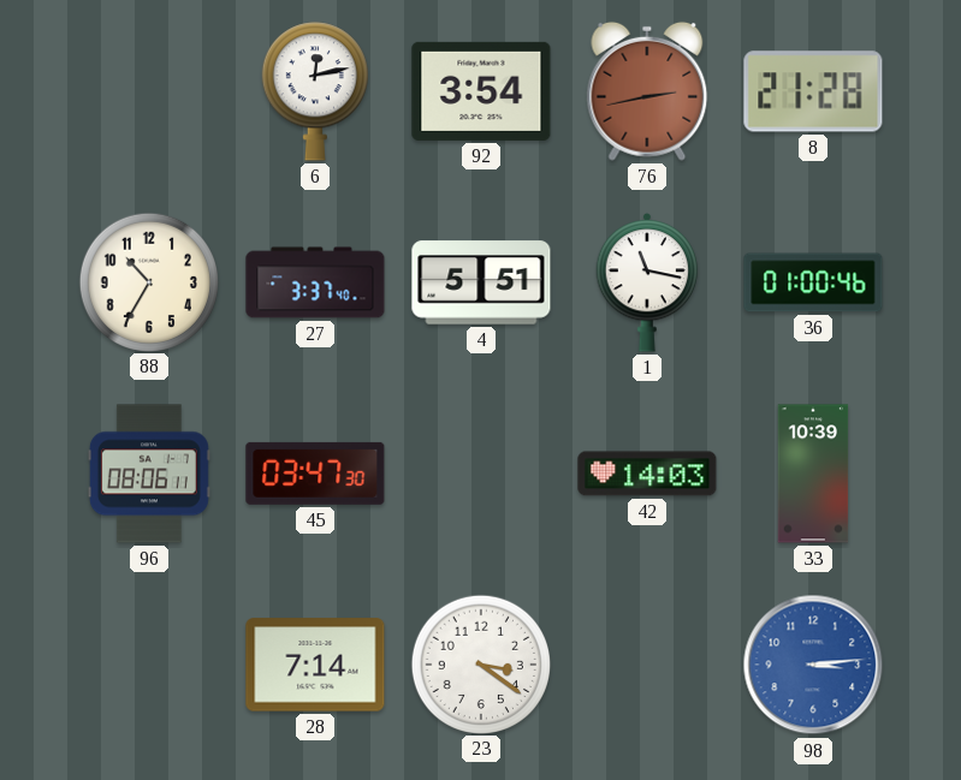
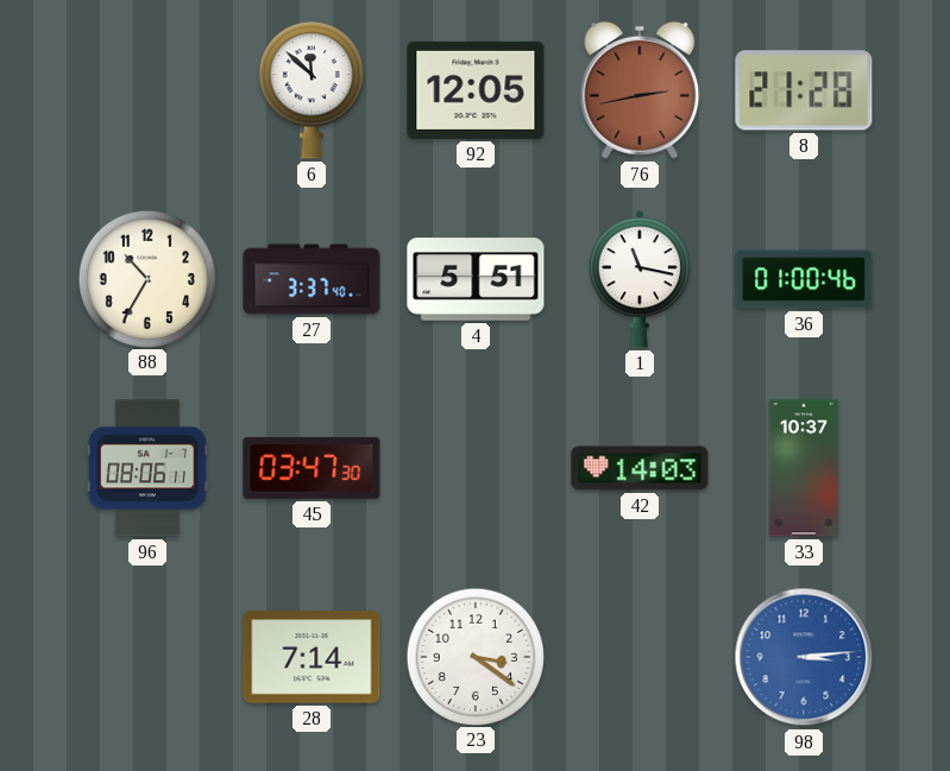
6: 12:13 -> 11:52 (312, 90)
92: 3:54 -> 12:05 (476, 90)
33: 10:39 -> 10:37 (804, 468)
